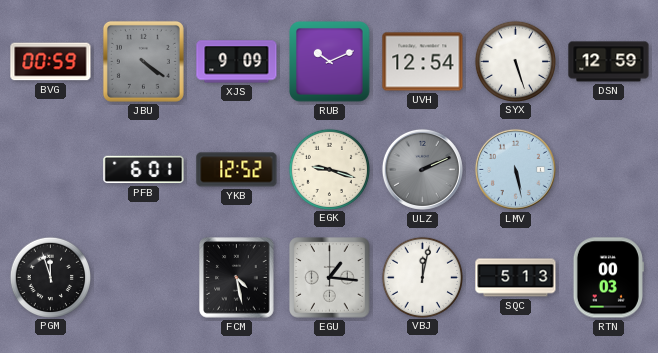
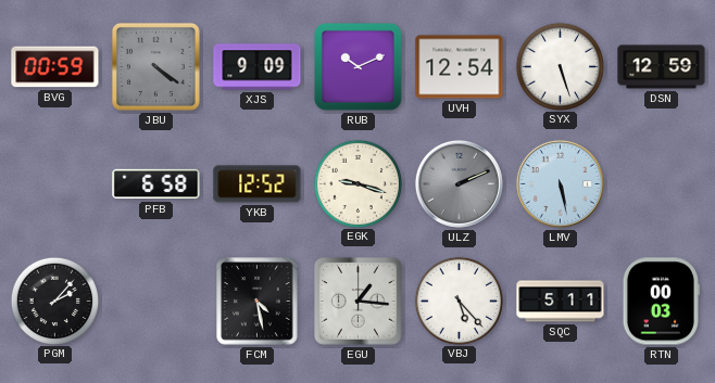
PFB: 6:01 -> 6:58 (156, 184)
PGM: 11:57 -> 2:07 (54, 301)
VBJ: 12:02 -> 5:23 (459, 301)
SQC: 5:13 -> 5:11 (561, 302)
